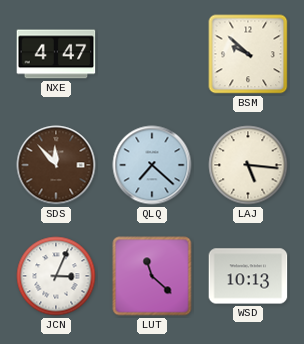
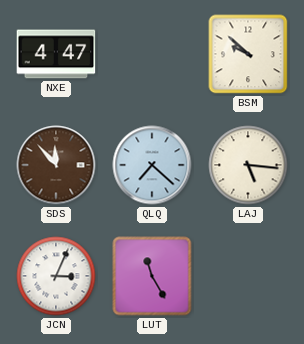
LUT: 11:22 -> 11:25 (152, 276)
WSD: 10:13 -> none (248, 276)
